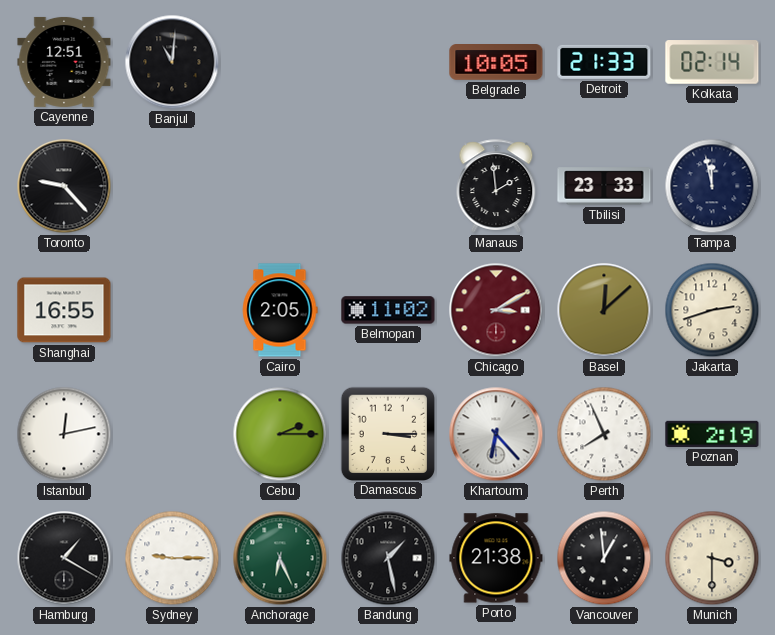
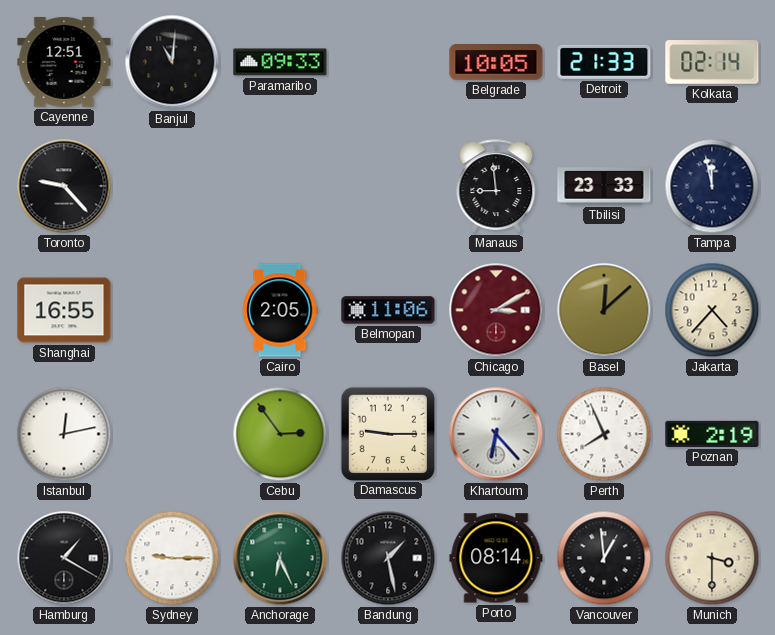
Paramaribo: none -> 09:33 (280, 62)
Manaus: 1:59 -> 8:59 (496, 186)
Belmopan: 11:02 -> 11:06 (388, 310)
Jakarta: 2:42 -> 4:37 (712, 310)
Cebu: 2:15 -> 2:54 (280, 434)
Damascus: 3:15 -> 9:15 (387, 433)
Porto: 21:38 -> 08:14 (496, 558)
